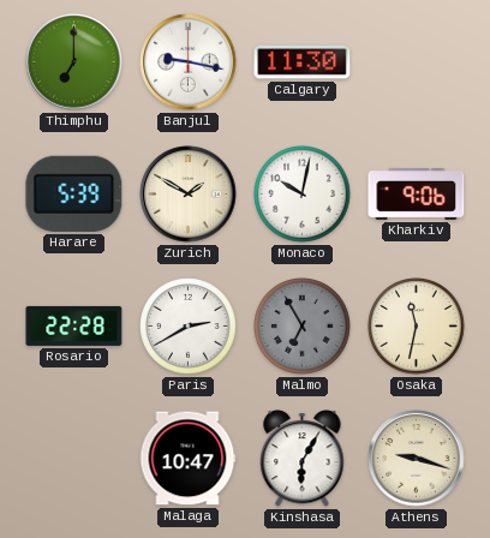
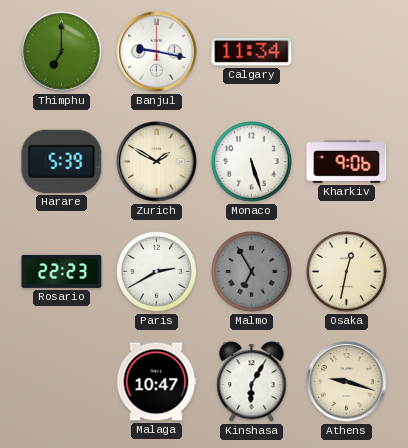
Calgary: 11:30 -> 11:34 (252, 52)
Monaco: 10:02 -> 5:27 (252, 162)
Rosario: 22:28 -> 22:23 (62, 271)
Osaka: 11:32 -> 12:32 (347, 272)
